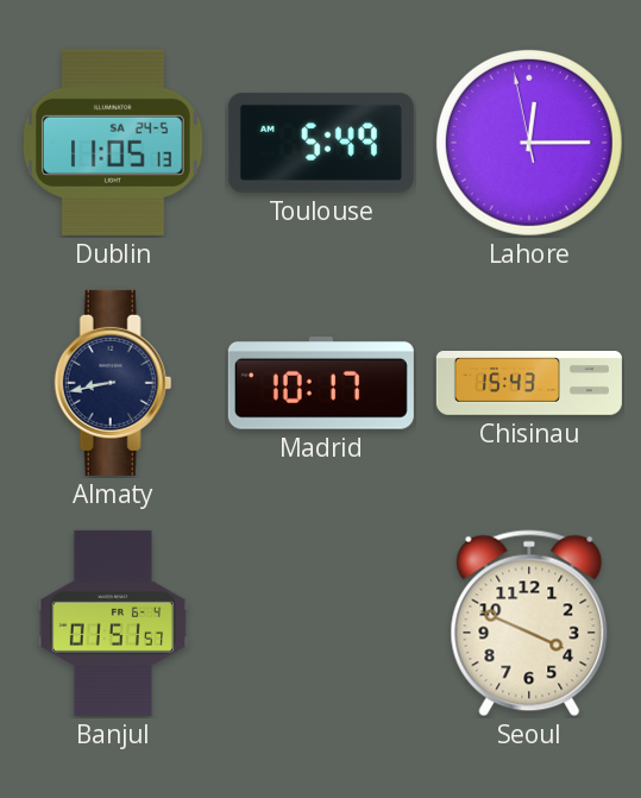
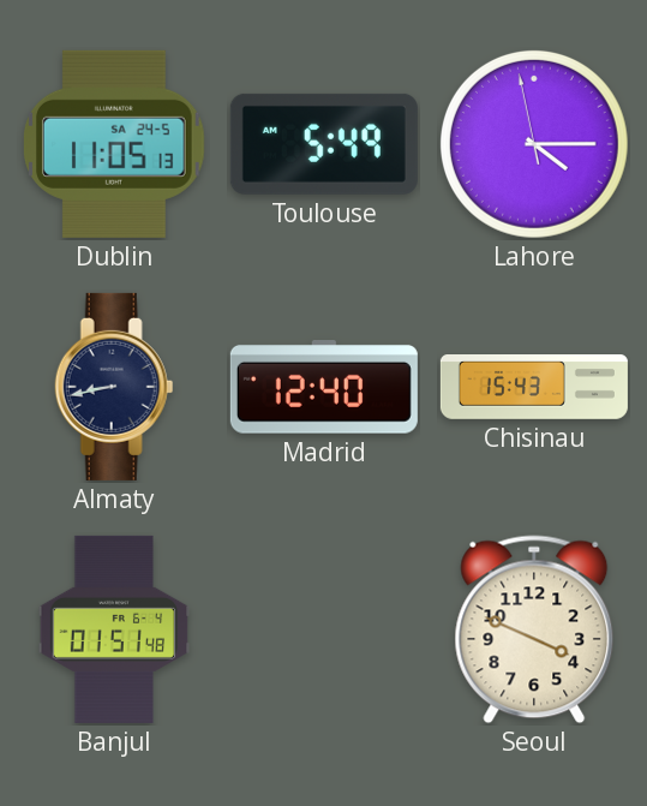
Lahore: 12:14 -> 4:14 (534, 144)
Madrid: 10:17 -> 12:40 (324, 388)
Banjul: 01:51:57 -> 01:51:48 (114, 629)
